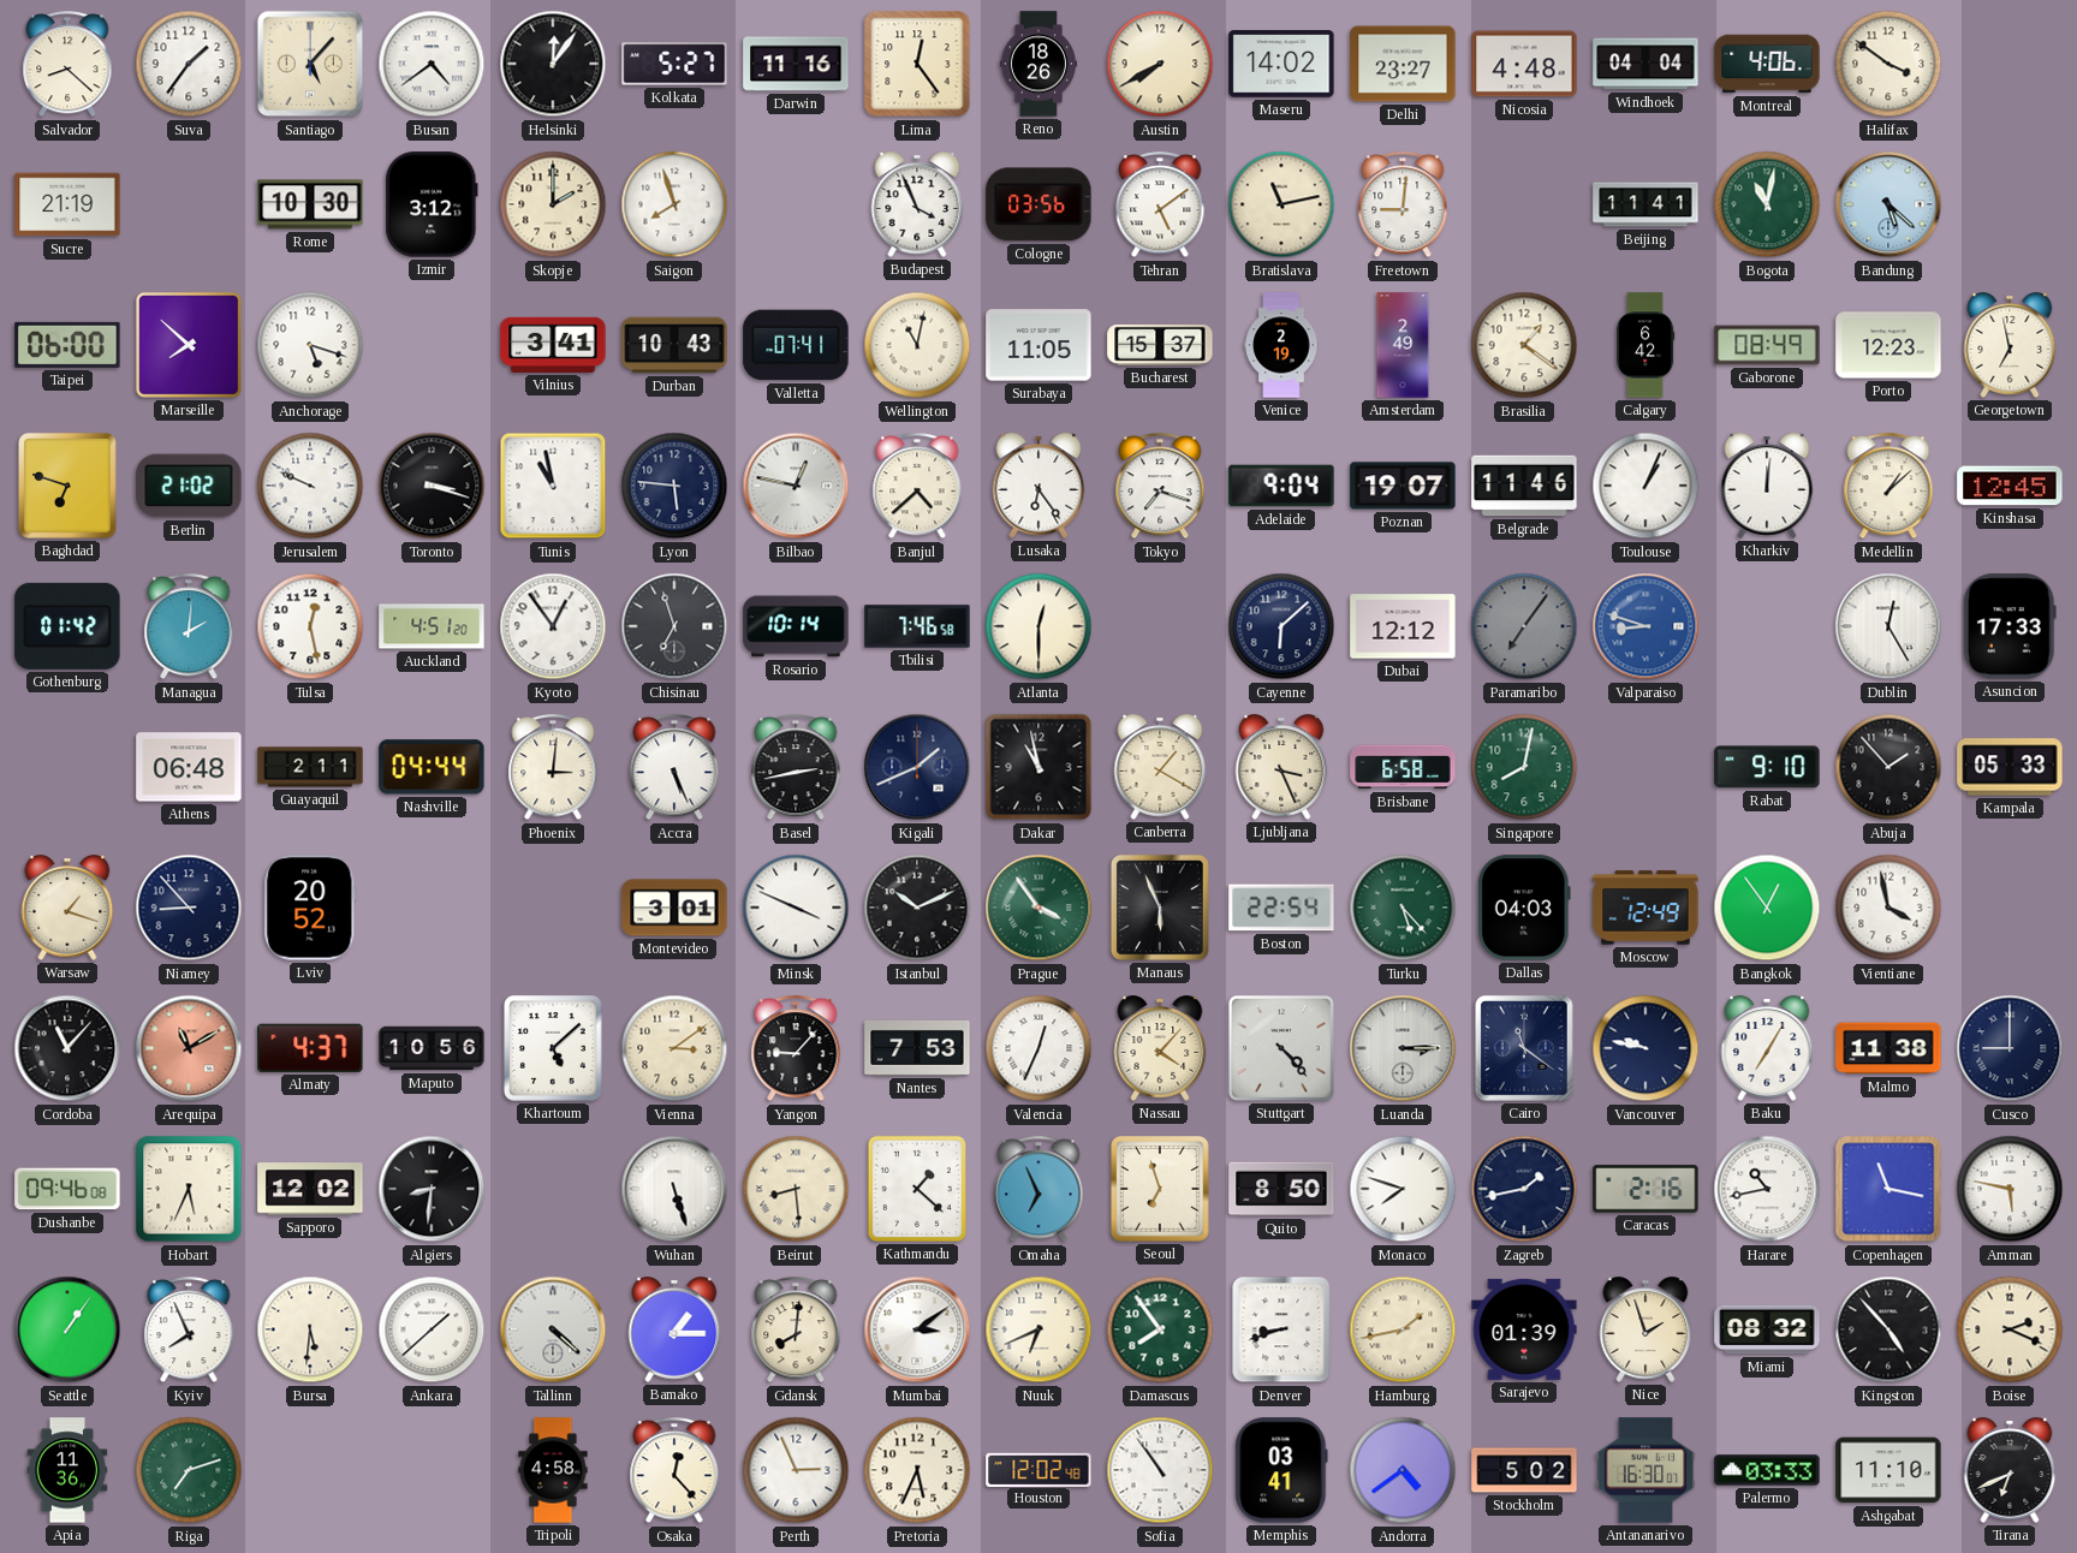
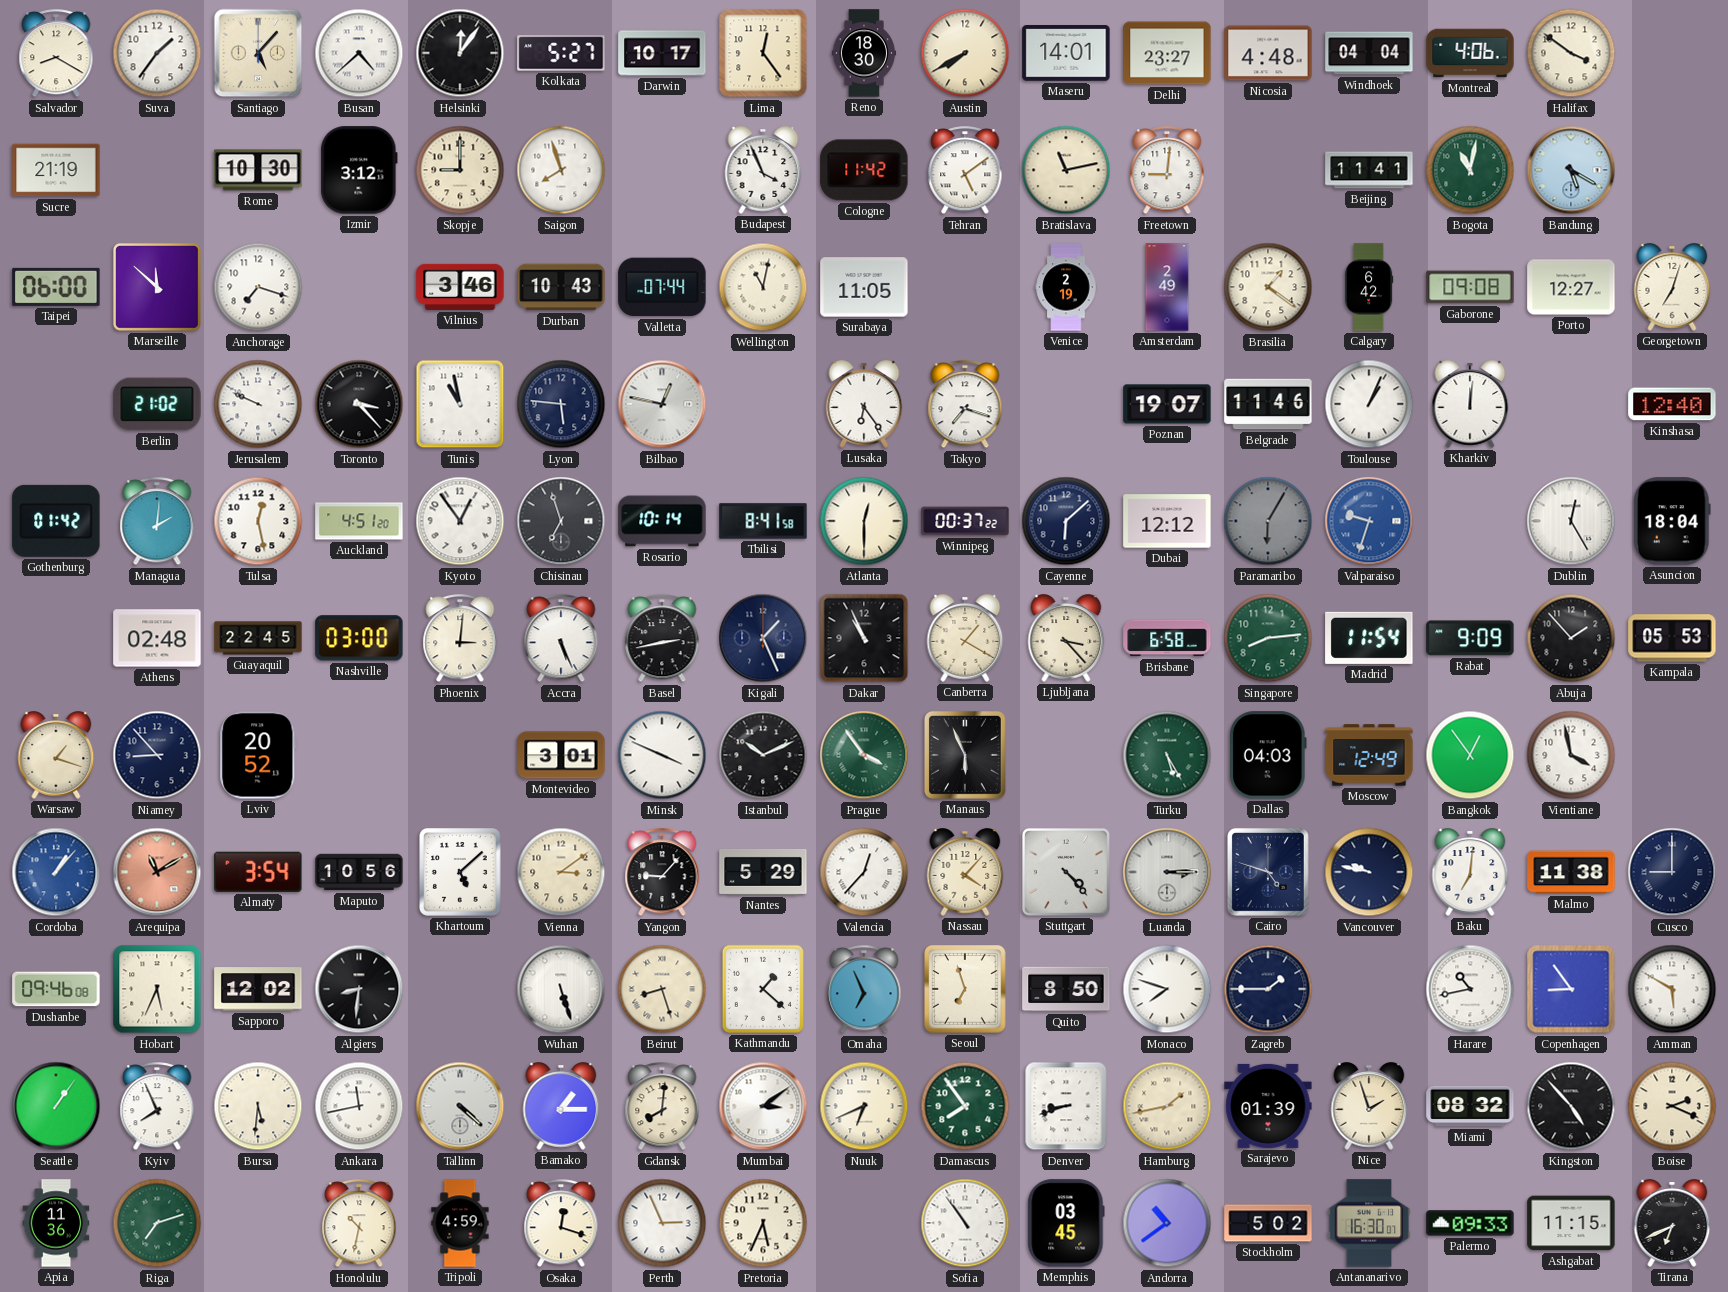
Salvador: 8:22 -> 8:20 (56, 54)
Busan: 4:39 -> 4:38 (359, 53)
Darwin: 11:16 -> 10:17 (662, 53)
Reno: 18:26 -> 18:30 (864, 53)
Maseru: 14:02 -> 14:01 (1066, 53)
Skopje: 2:00 -> 9:00 (460, 170)
Cologne: 03:56 -> 11:42 (864, 170)
Bandung: 5:22 -> 5:20 (1571, 170)
Marseille: 7:52 -> 11:52 (157, 287)
Anchorage: 5:18 -> 7:18 (258, 287)
Vilnius: 3:41 -> 3:46 (460, 287)
Valletta: 07:41 -> 07:44 (662, 287)
Bucharest: 15:37 -> none (1160, 345)
Gaborone: 08:49 -> 09:08 (1470, 287)
Porto: 12:23 -> 12:27 (1571, 287)
Georgetown: 6:58 -> 7:03 (1672, 287)
Baghdad: 6:48 -> none (67, 486)
Toronto: 3:18 -> 3:23 (359, 404)
Banjul: 4:38 -> none (917, 487)
Adelaide: 9:04 -> none (1281, 486)
Medellin: 1:08 -> none (1888, 487)
Kinshasa: 12:45 -> 12:40 (1672, 404)
Tbilisi: 7:46 -> 8:41 (763, 521)
Winnipeg: none -> 00:37 (965, 521)
Paramaribo: 7:06 -> 6:05 (1268, 521)
Valparaiso: 8:48 -> 9:33 (1369, 521)
Asuncion: 17:33 -> 18:04 (1672, 521)
Athens: 06:48 -> 02:48 (157, 638)
Guayaquil: 2:11 -> 22:45 (258, 638)
Nashville: 04:44 -> 03:00 (359, 638)
Kigali: 1:41 -> 1:26 (763, 638)
Dakar: 10:58 -> 10:56 (864, 638)
Ljubljana: 3:26 -> 3:23 (1066, 638)
Singapore: 8:02 -> 8:14 (1268, 638)
Madrid: none -> 11:54 (1369, 638)
Rabat: 9:10 -> 9:09 (1470, 638)
Kampala: 05:33 -> 05:53 (1672, 638)
Boston: 22:54 -> none (1281, 908)
Turku: 5:23 -> 5:25 (1167, 755)
Cordoba: 11:07 -> 1:07 (56, 872)
Cordoba dial: black -> blue (56, 872)
Almaty: 4:37 -> 3:54 (258, 872)
Nantes: 7:53 -> 5:29 (763, 872)
Valencia: 12:34 -> 12:37 (864, 872)
Cairo: 11:21 -> 4:48 (1268, 872)
Baku: 7:05 -> 7:01 (1470, 872)
Beirut: 8:29 -> 8:27 (662, 989)
Zagreb: 1:43 -> 1:45 (1268, 989)
Caracas: 2:16 -> none (1645, 1189)
Copenhagen: 11:17 -> 8:54 (1571, 989)
Amman: 5:47 -> 5:50 (1672, 989)
Ankara: 1:38 -> 11:43 (359, 1106)
Honolulu: none -> 10:32 (359, 1224)
Tripoli: 4:58 -> 4:59 (460, 1223)
Osaka: 12:23 -> 12:18 (561, 1224)
Houston: 12:02 -> none (1038, 1469)
Memphis: 03:41 -> 03:45 (1066, 1223)
Andorra: 4:39 -> 10:39 (1167, 1223)
Palermo: 03:33 -> 09:33 (1470, 1223)
Ashgabat: 11:10 -> 11:15 (1571, 1223)
